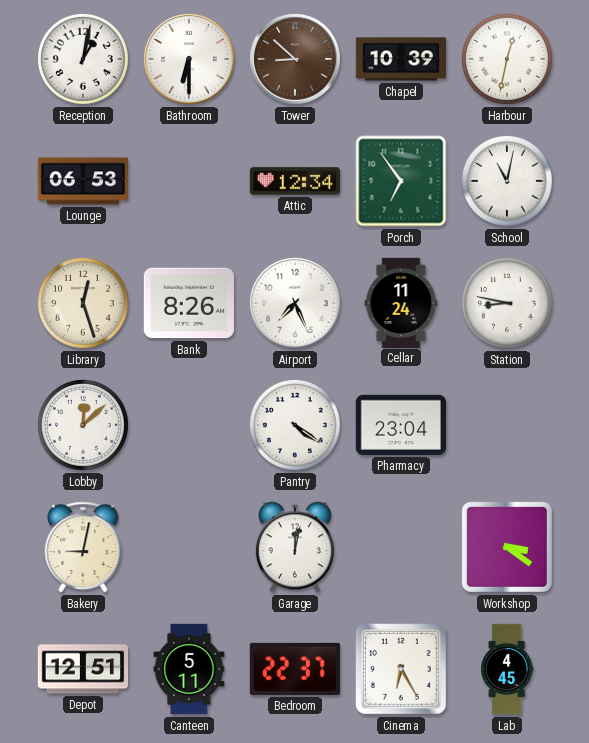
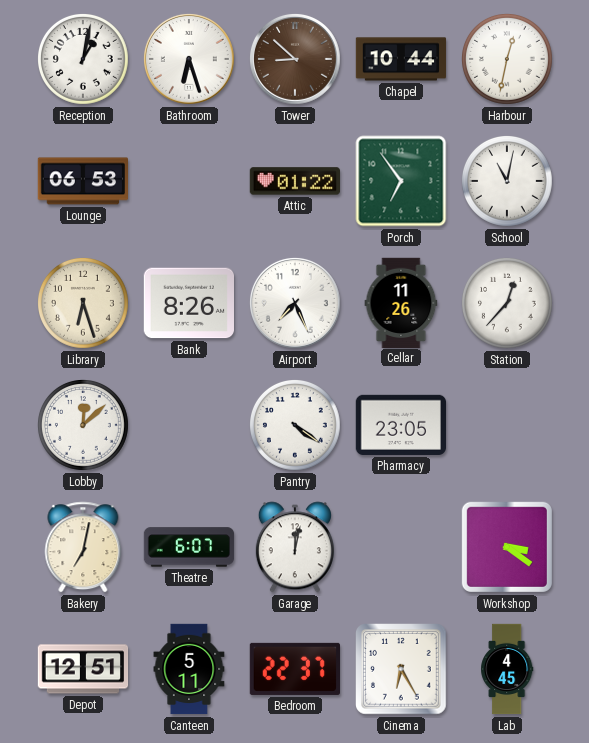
Bathroom: 6:30 -> 6:27 (189, 59)
Chapel: 10:39 -> 10:44 (401, 59)
Attic: 12:34 -> 01:22 (294, 181)
Library: 12:27 -> 6:27 (84, 304)
Cellar: 11:24 -> 11:26 (401, 302)
Station: 8:47 -> 12:37 (508, 304)
Pharmacy: 23:04 -> 23:05 (400, 425)
Bakery: 9:02 -> 7:02 (83, 547)
Theatre: none -> 6:07 (189, 547)
